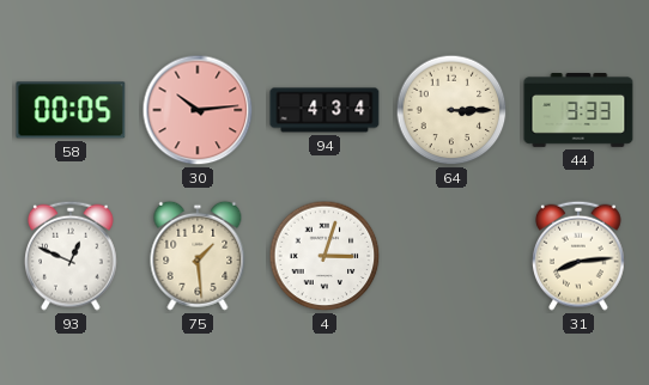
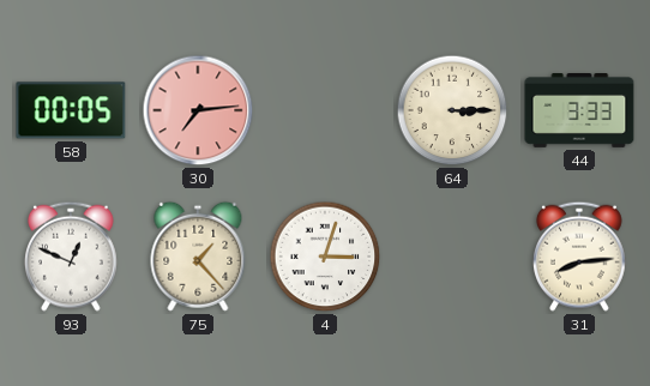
30: 10:14 -> 7:14 (198, 110)
94: 4:34 -> none (324, 110)
75: 1:29 -> 1:23 (198, 257)
